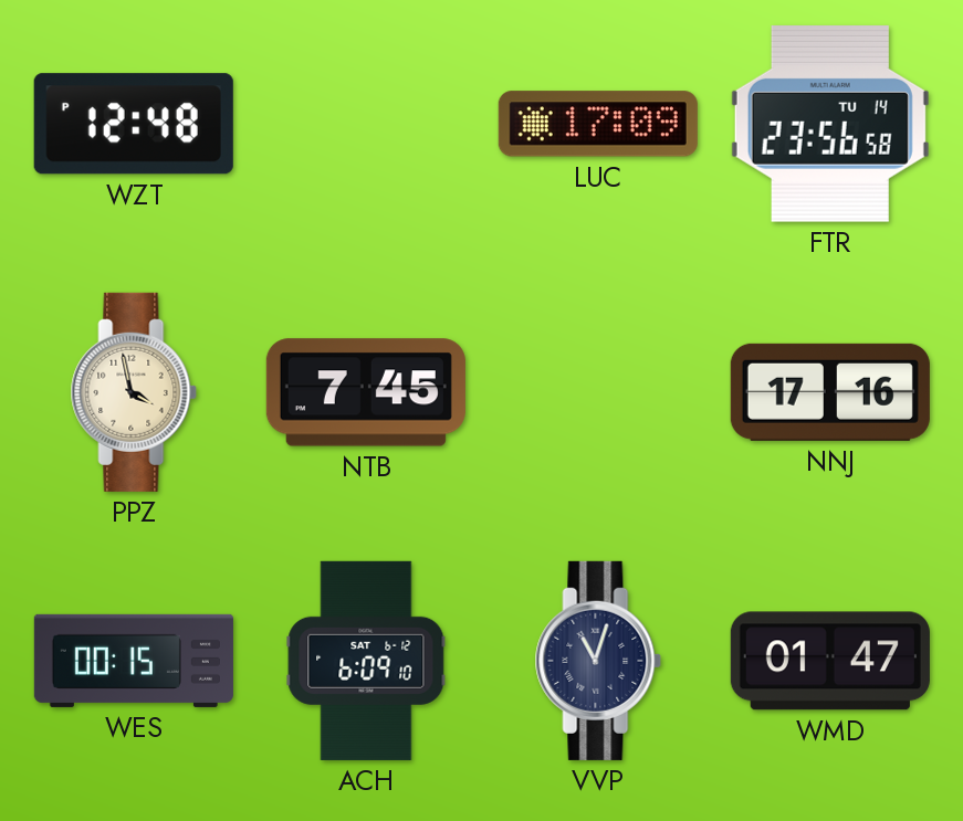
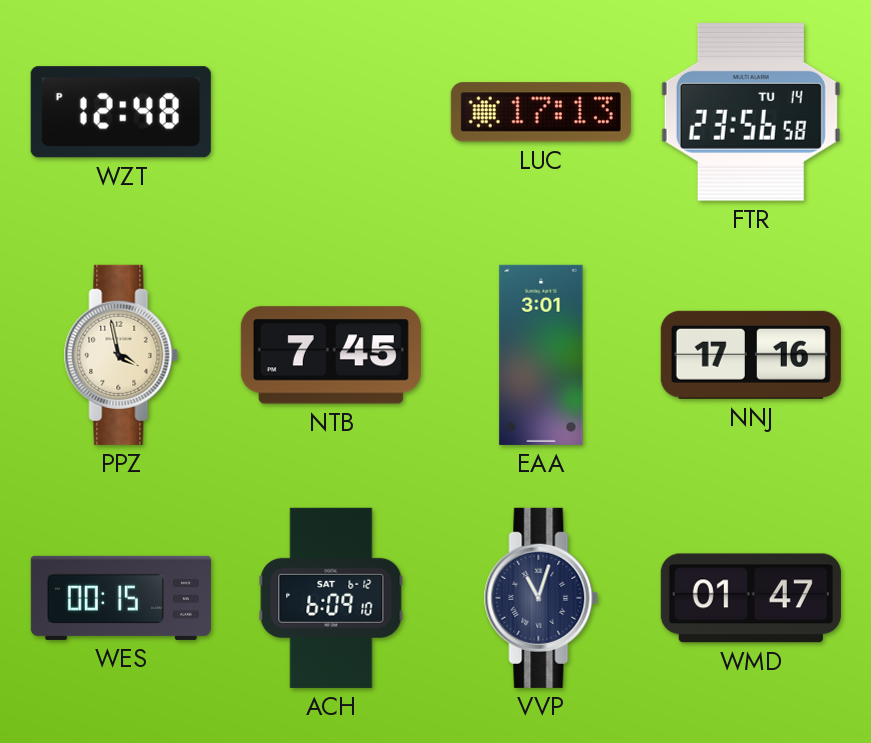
LUC: 17:09 -> 17:13 (541, 112)
EAA: none -> 3:01 (541, 355)
